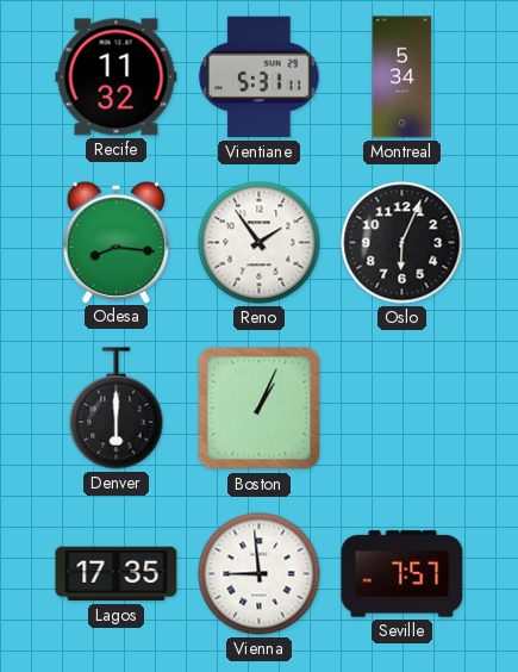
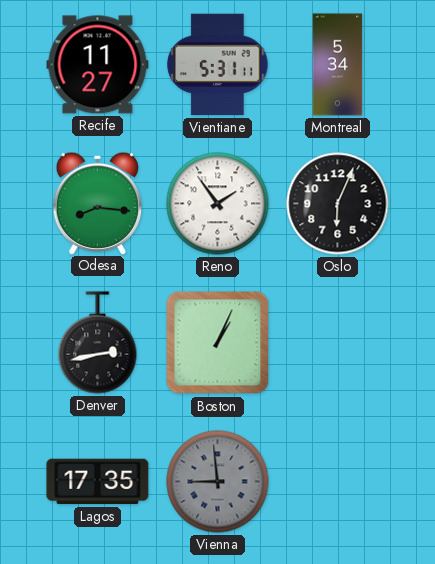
Recife: 11:32 -> 11:27 (98, 65)
Denver: 6:00 -> 2:43 (98, 343)
Vienna dial: white -> grey (218, 482)
Seville: 7:57 -> none (402, 574)
